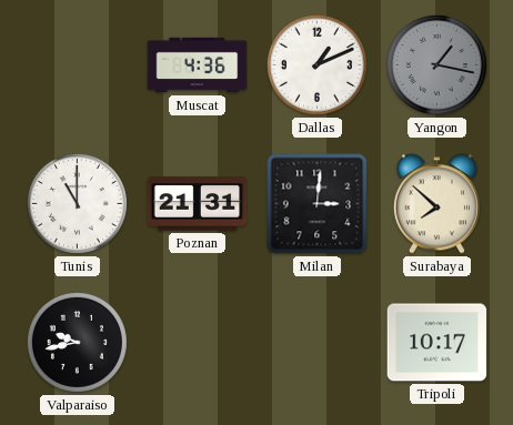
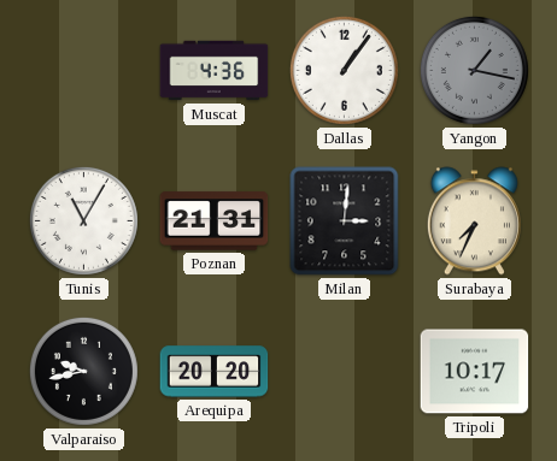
Dallas: 1:11 -> 1:06 (344, 70)
Tunis: 11:00 -> 11:05 (83, 220)
Surabaya: 7:52 -> 7:34 (474, 221)
Arequipa: none -> 20:20 (215, 372)
